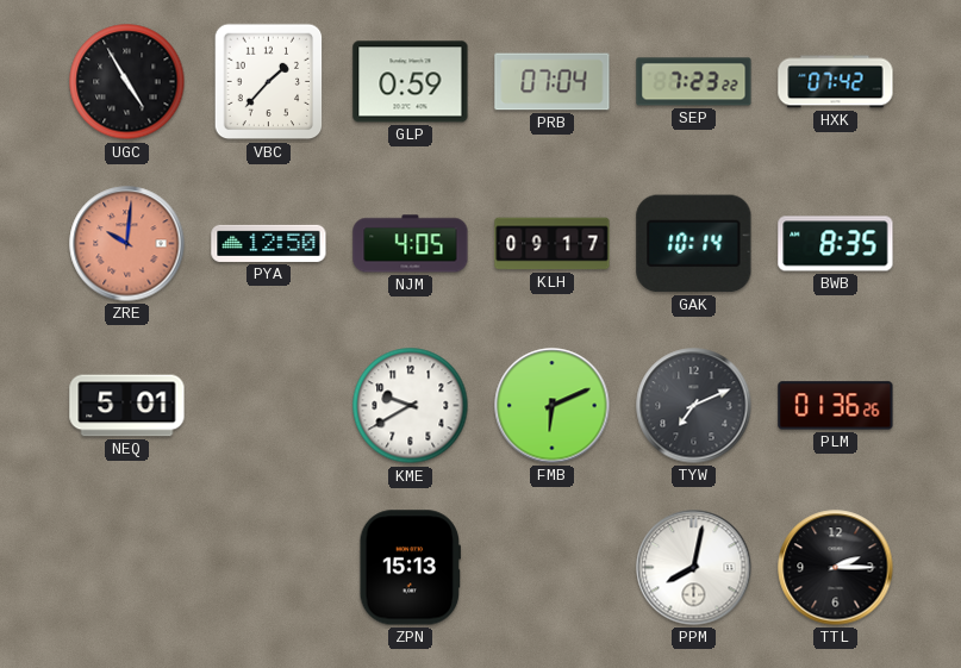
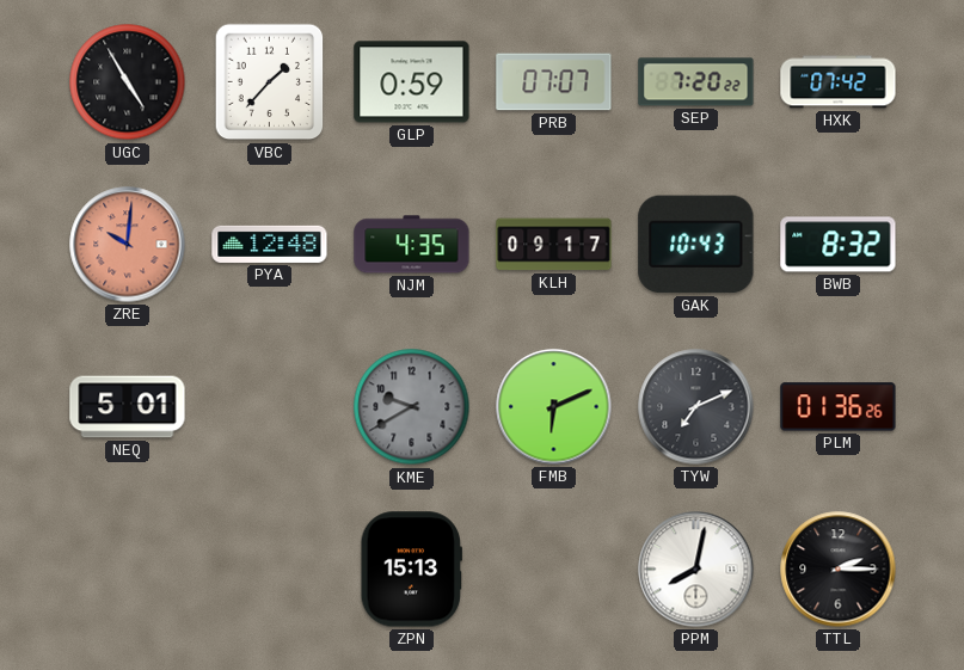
PRB: 07:04 -> 07:07 (554, 82)
SEP: 7:23 -> 7:20 (696, 82)
PYA: 12:50 -> 12:48 (270, 244)
NJM: 4:05 -> 4:35 (412, 245)
GAK: 10:14 -> 10:43 (696, 245)
BWB: 8:35 -> 8:32 (839, 245)
KME dial: white -> grey (412, 407)
